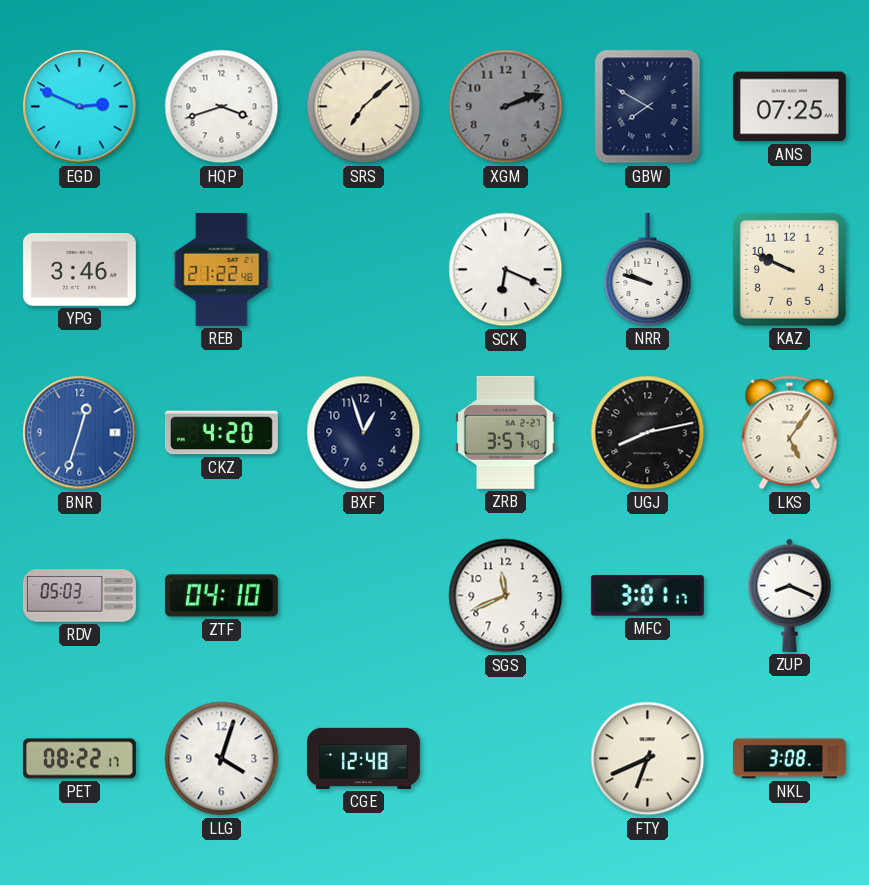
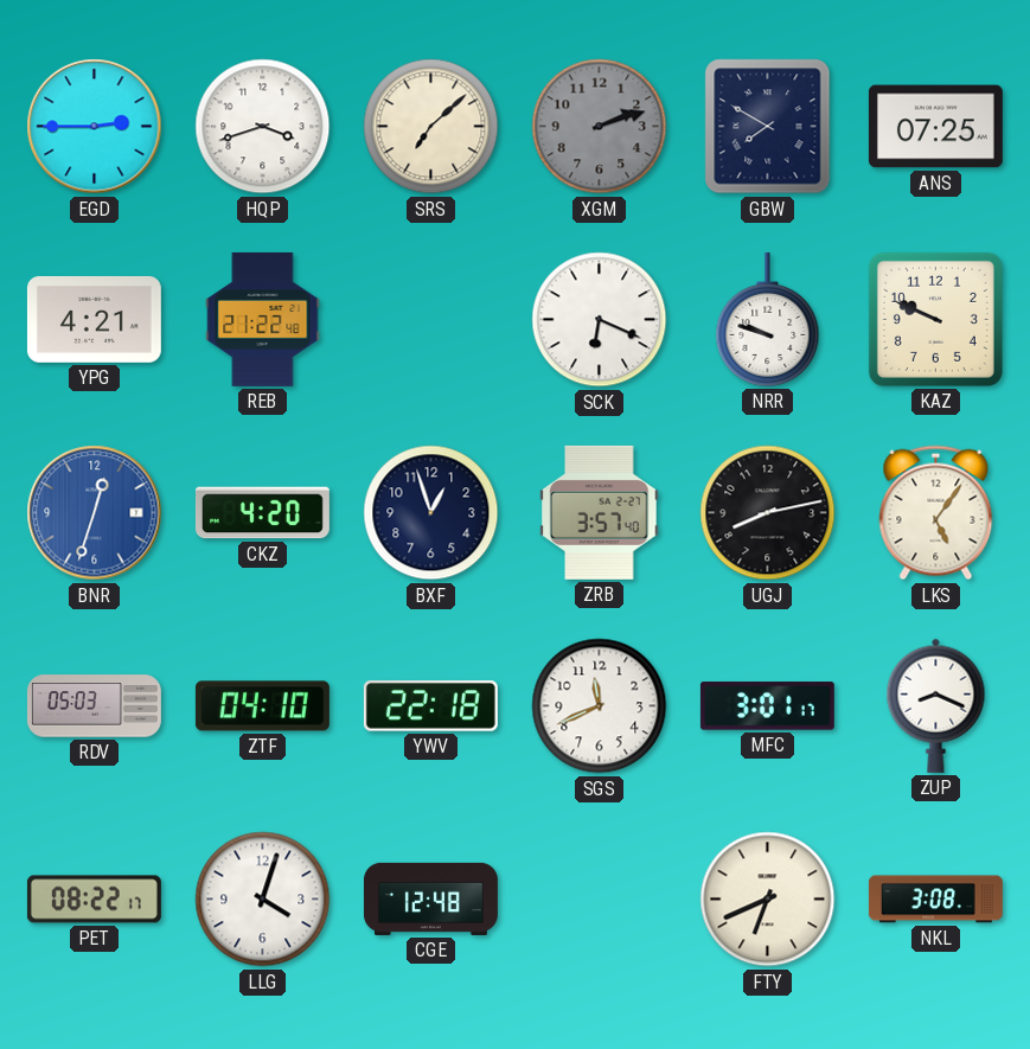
EGD: 2:49 -> 2:45 (95, 127)
YPG: 3:46 -> 4:21 (94, 319)
YWV: none -> 22:18 (430, 706)
